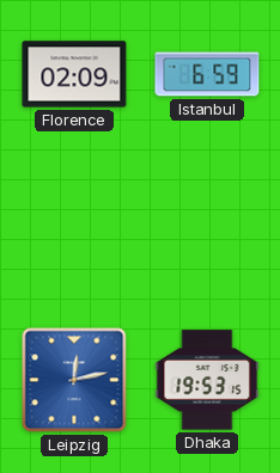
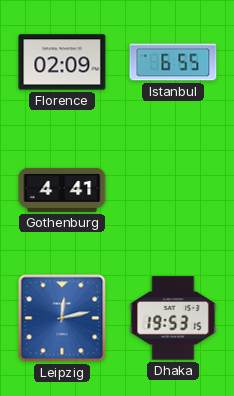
Istanbul: 6:59 -> 6:55 (173, 62)
Gothenburg: none -> 4:41 (62, 190)
